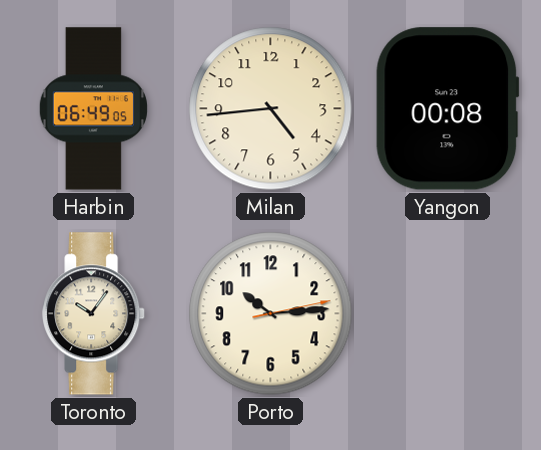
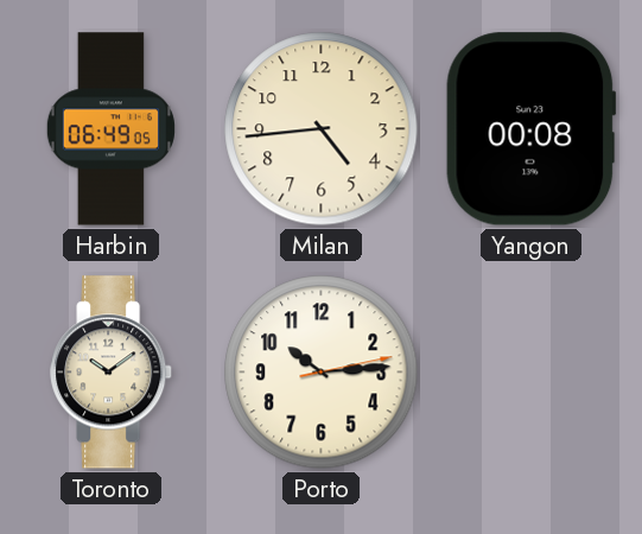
Toronto: 10:06 -> 10:09 (112, 373)
